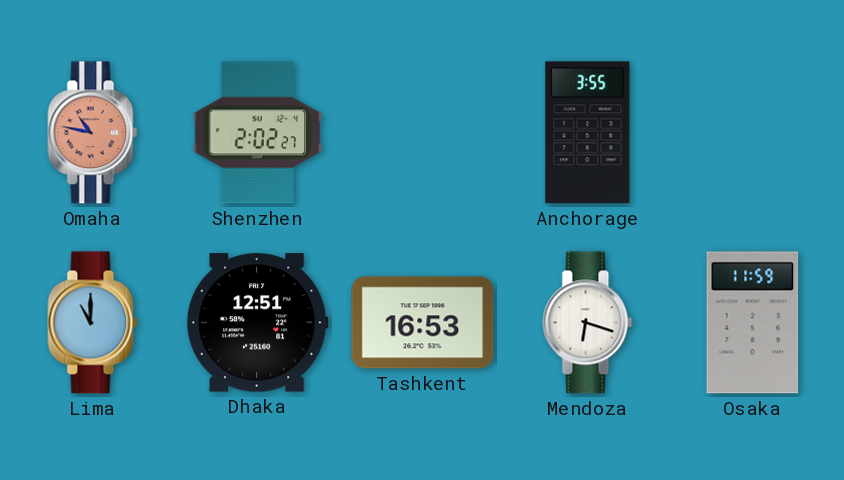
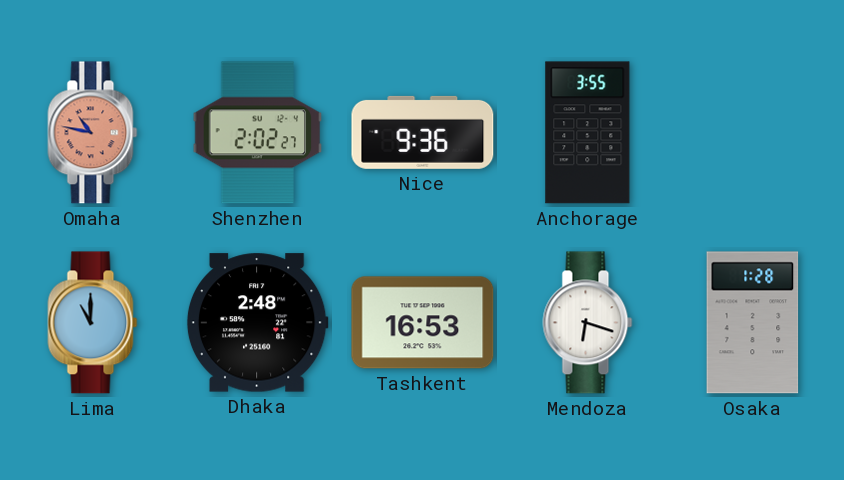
Nice: none -> 9:36 (423, 132)
Dhaka: 12:51 -> 2:48 (257, 323)
Osaka: 11:59 -> 1:28 (753, 323)
